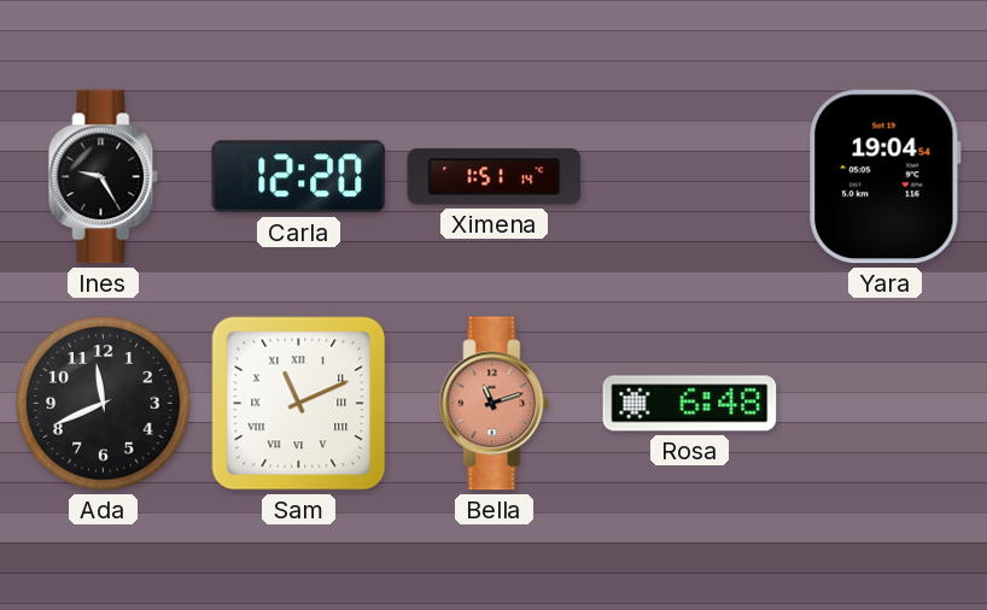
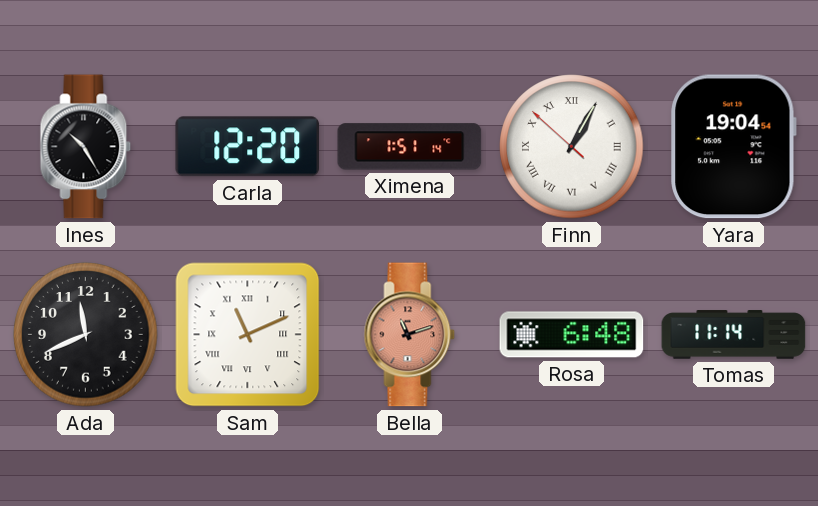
Ines: 9:25 -> 10:25 (86, 147)
Finn: none -> 1:04 (572, 147)
Tomas: none -> 11:14 (734, 335)
